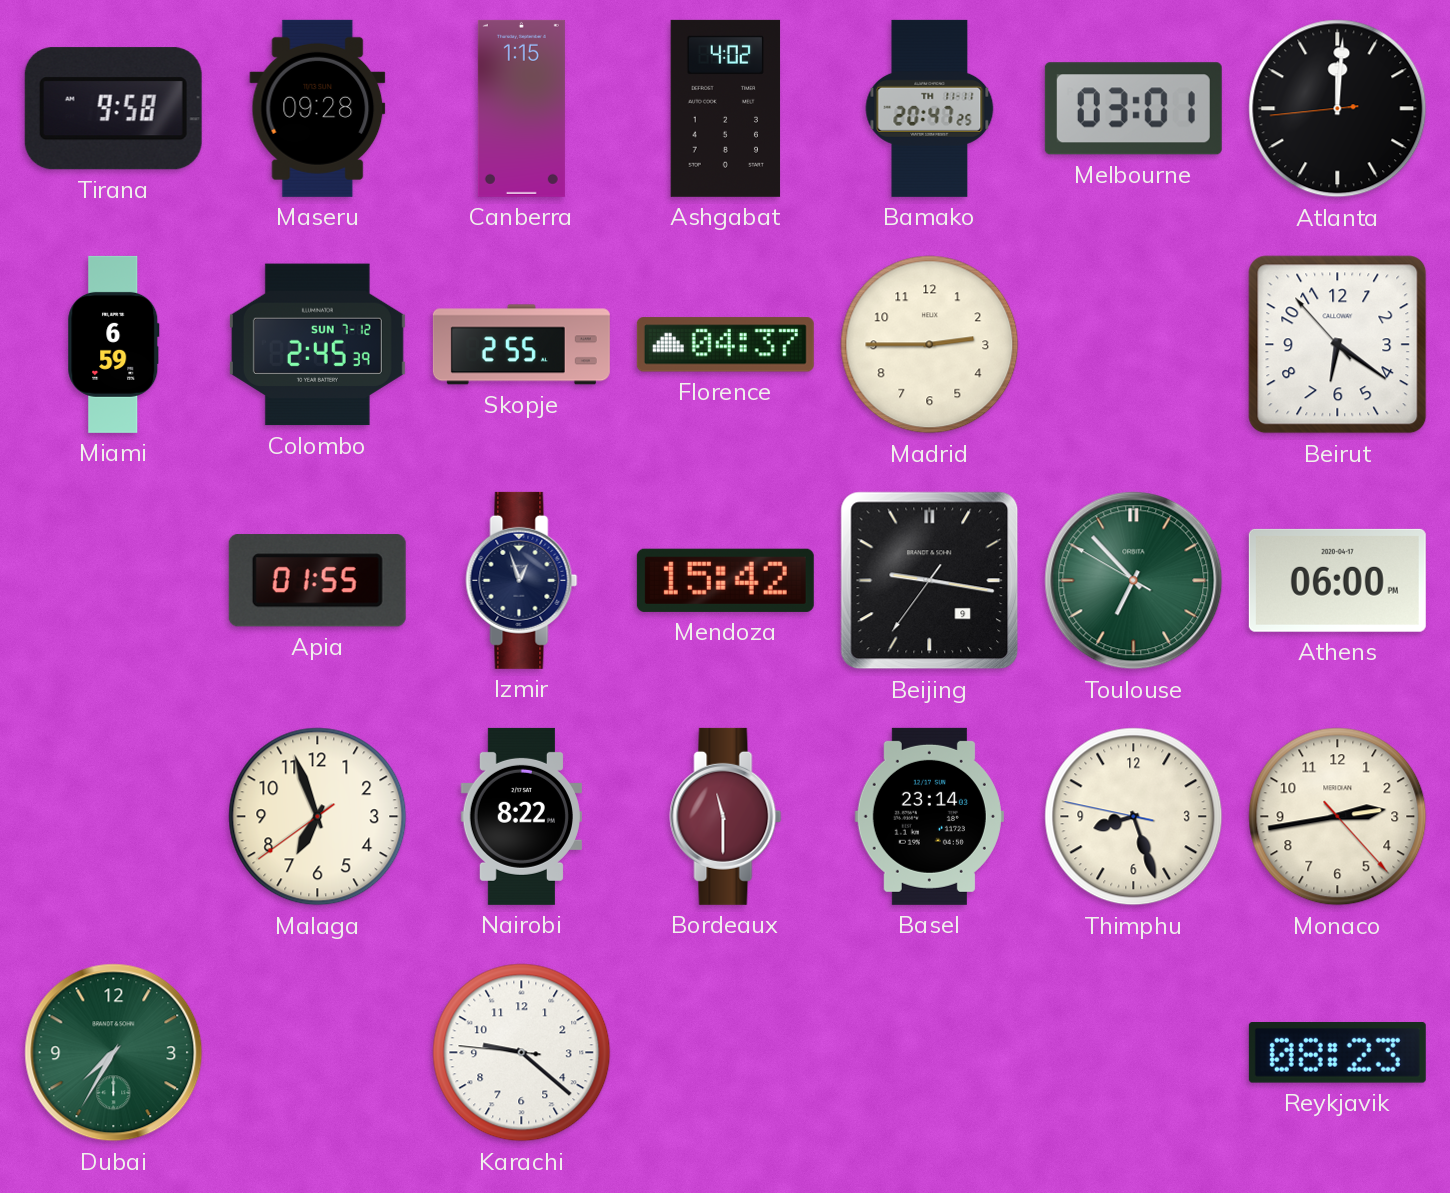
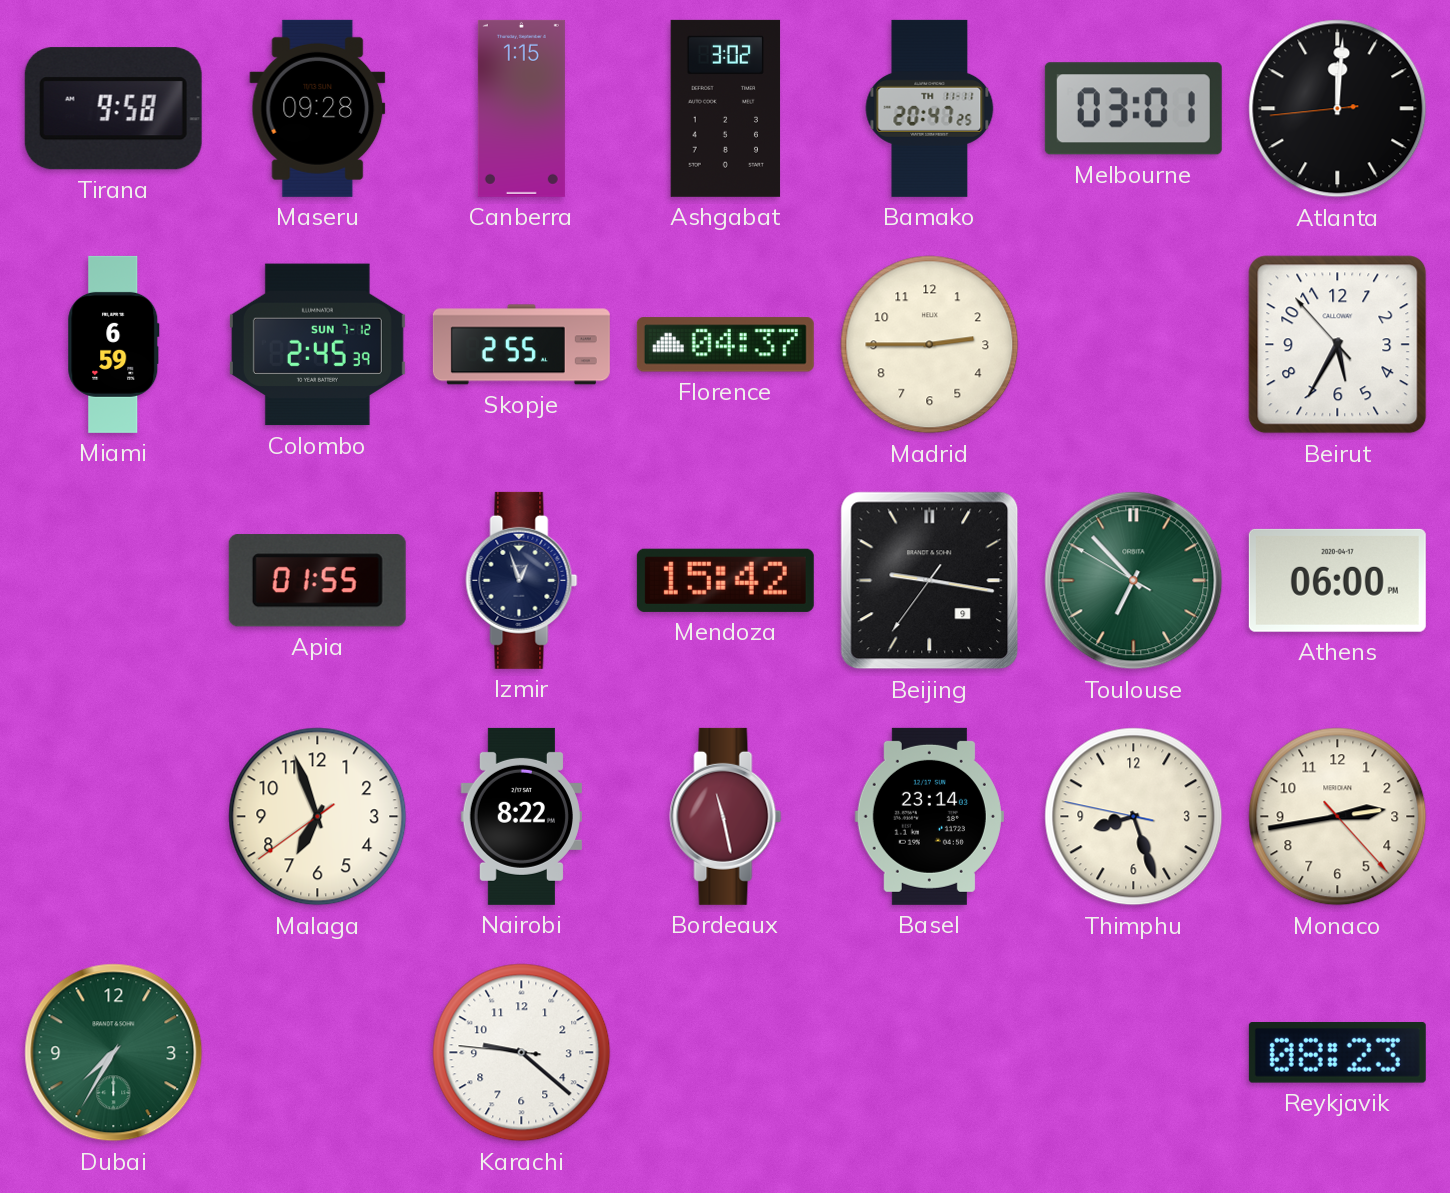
Ashgabat: 4:02 -> 3:02 (726, 108)
Beirut: 6:20 -> 5:34 (1338, 345)
Bordeaux: 11:30 -> 11:28 (726, 816)
